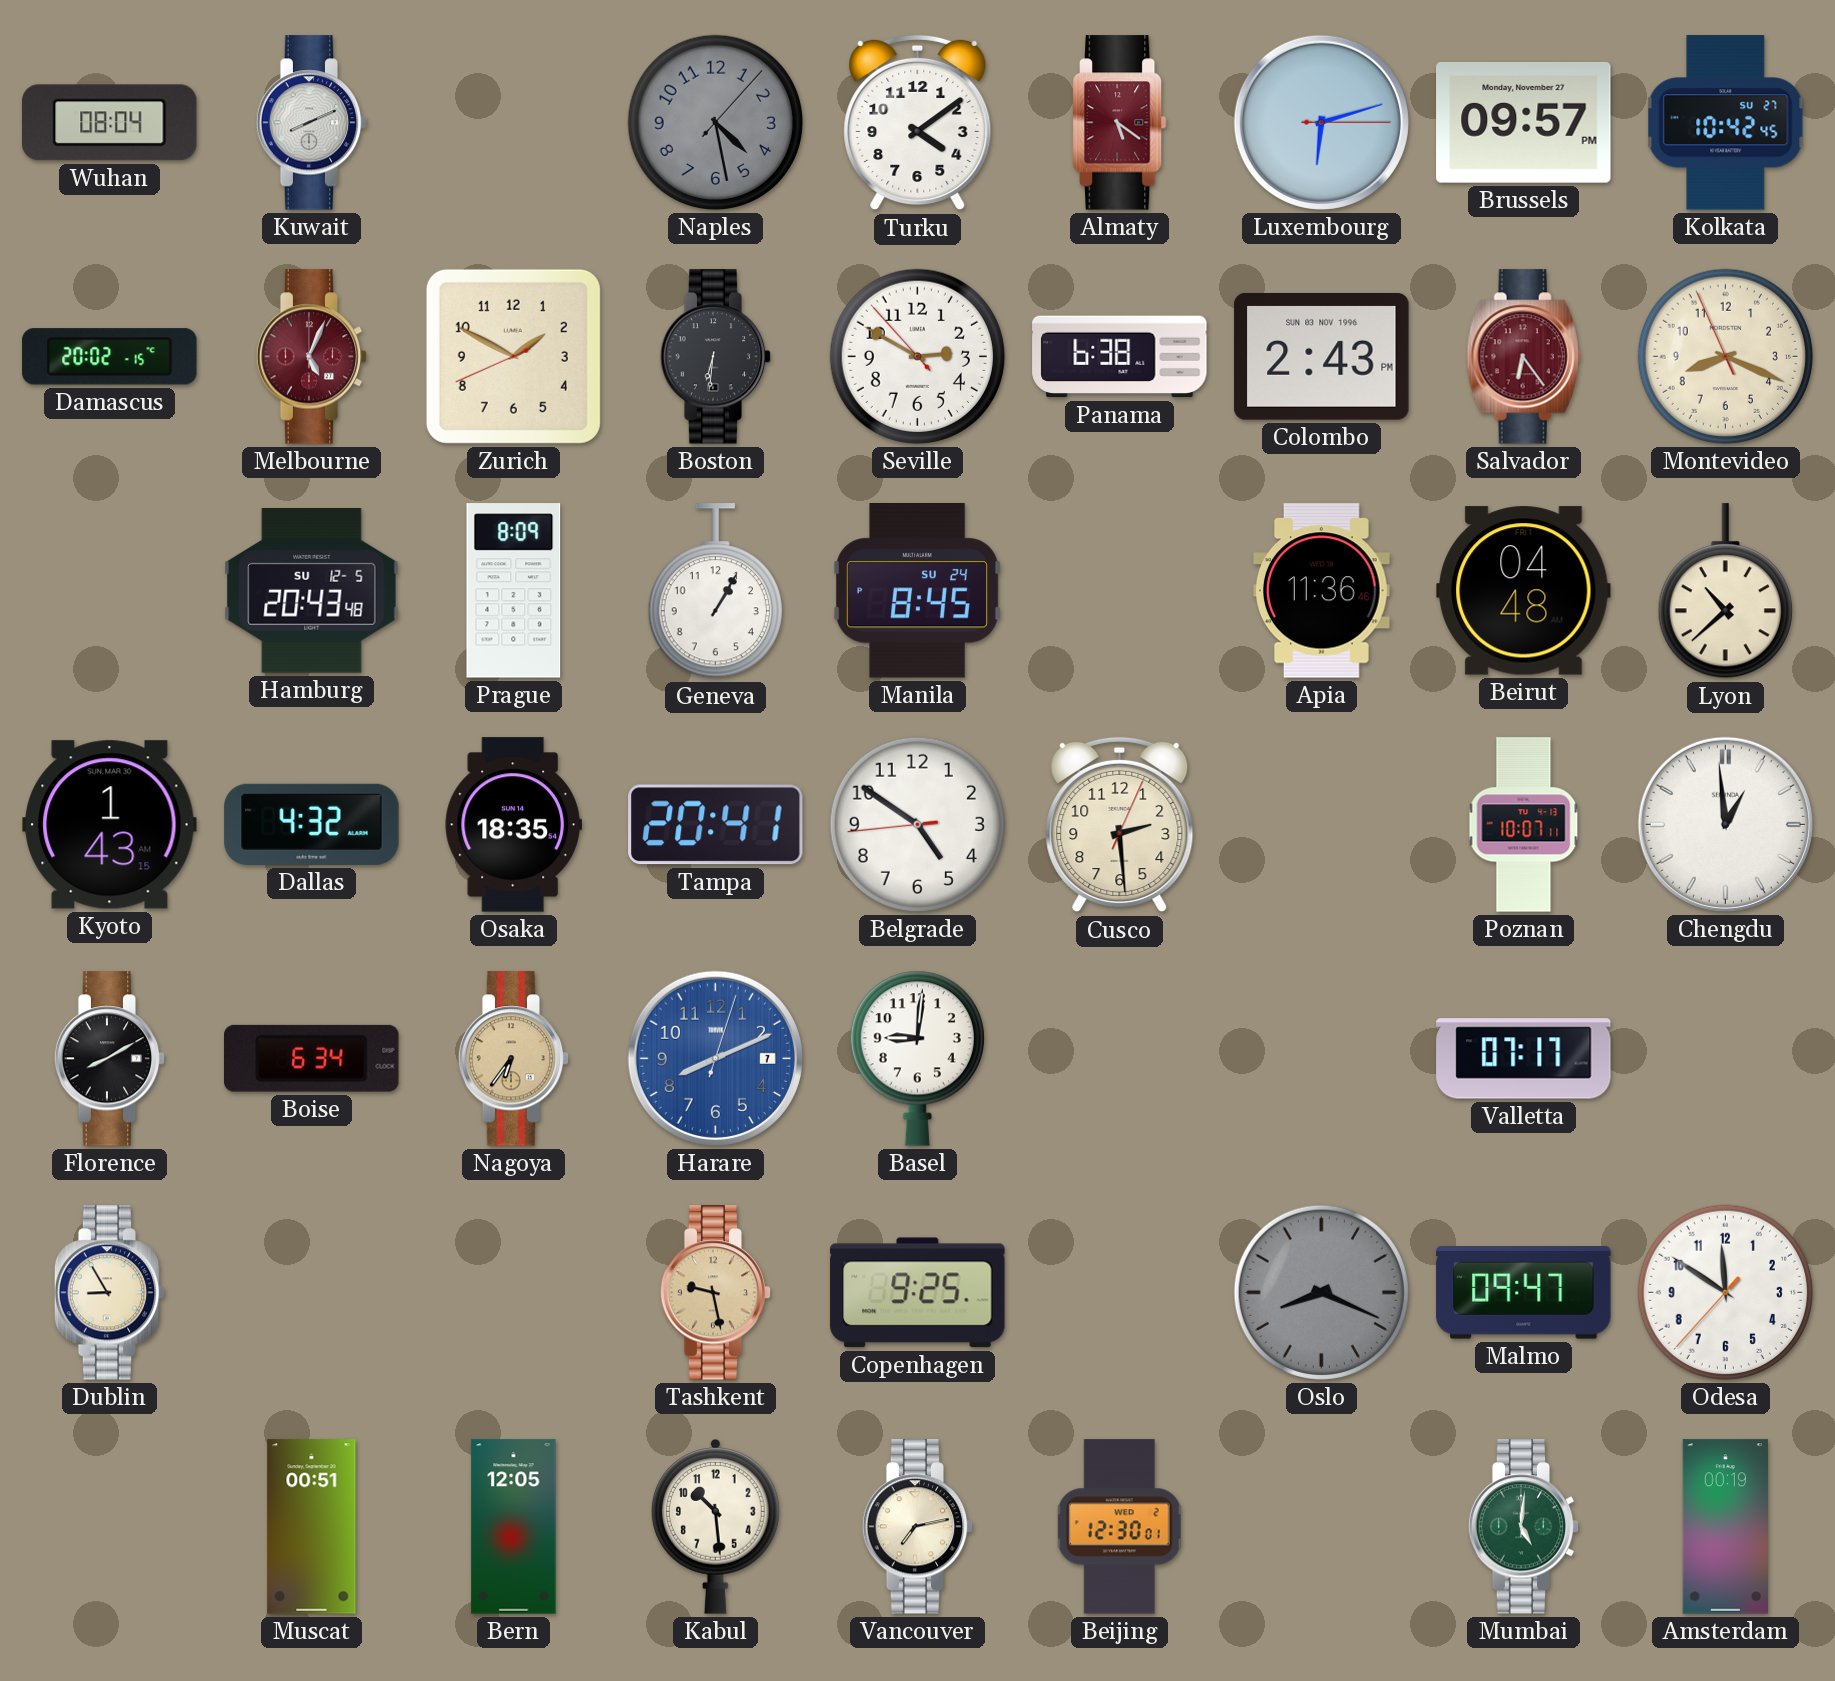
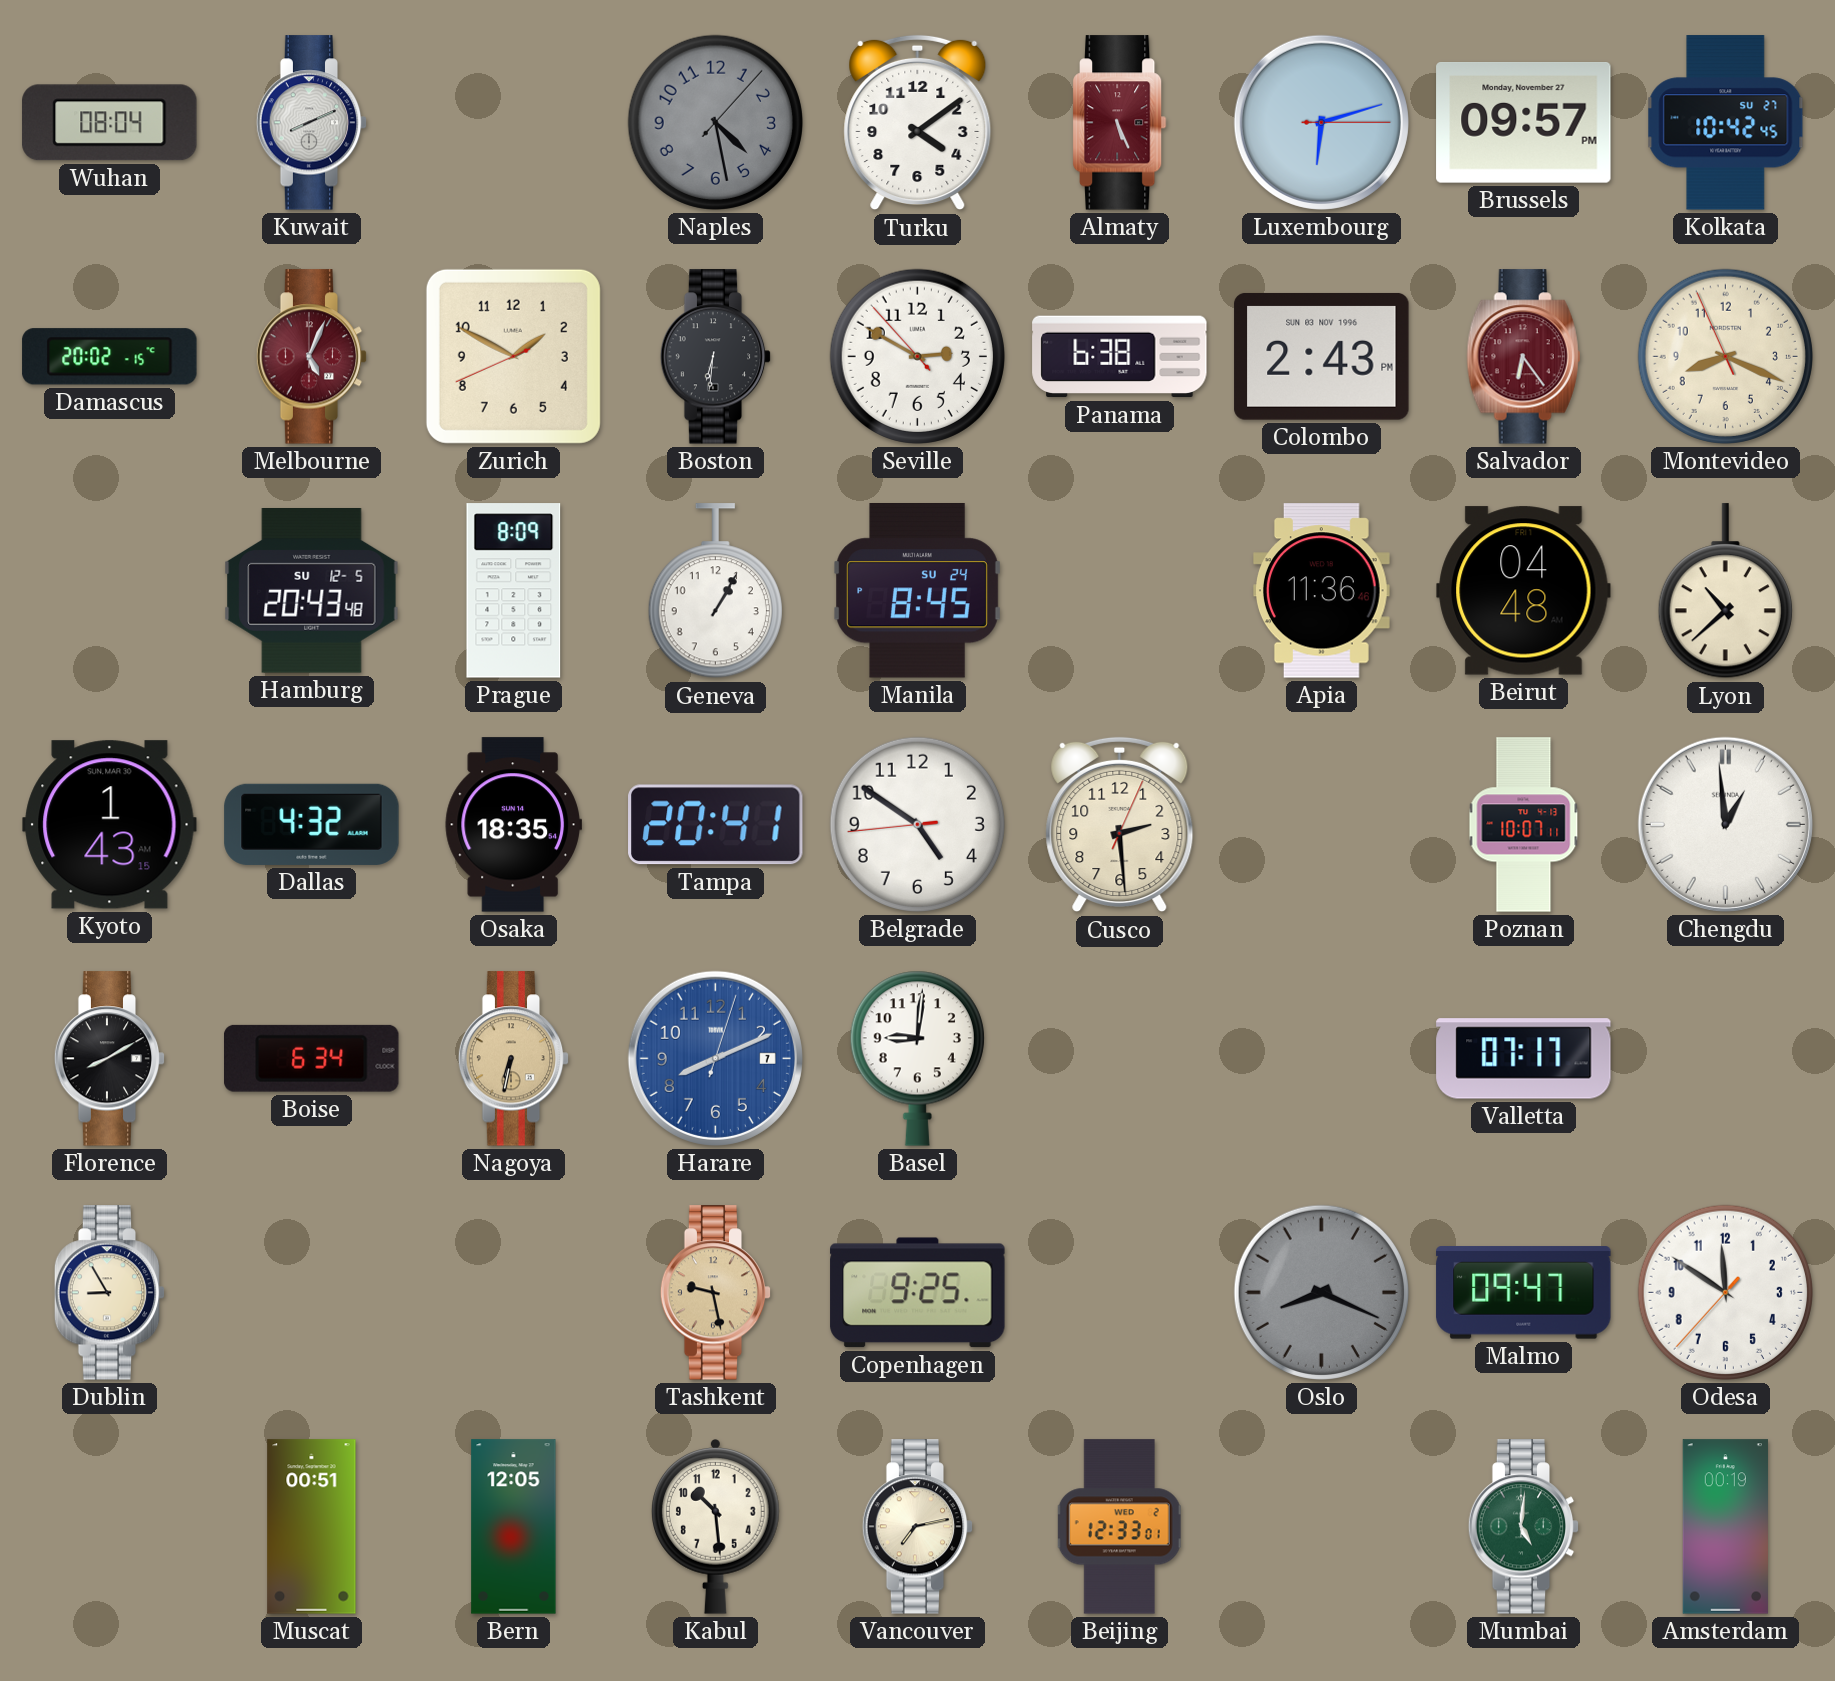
Almaty: 5:21 -> 5:26 (1120, 123)
Nagoya: 6:36 -> 6:32 (514, 1059)
Beijing: 12:30 -> 12:33 (1119, 1527)
